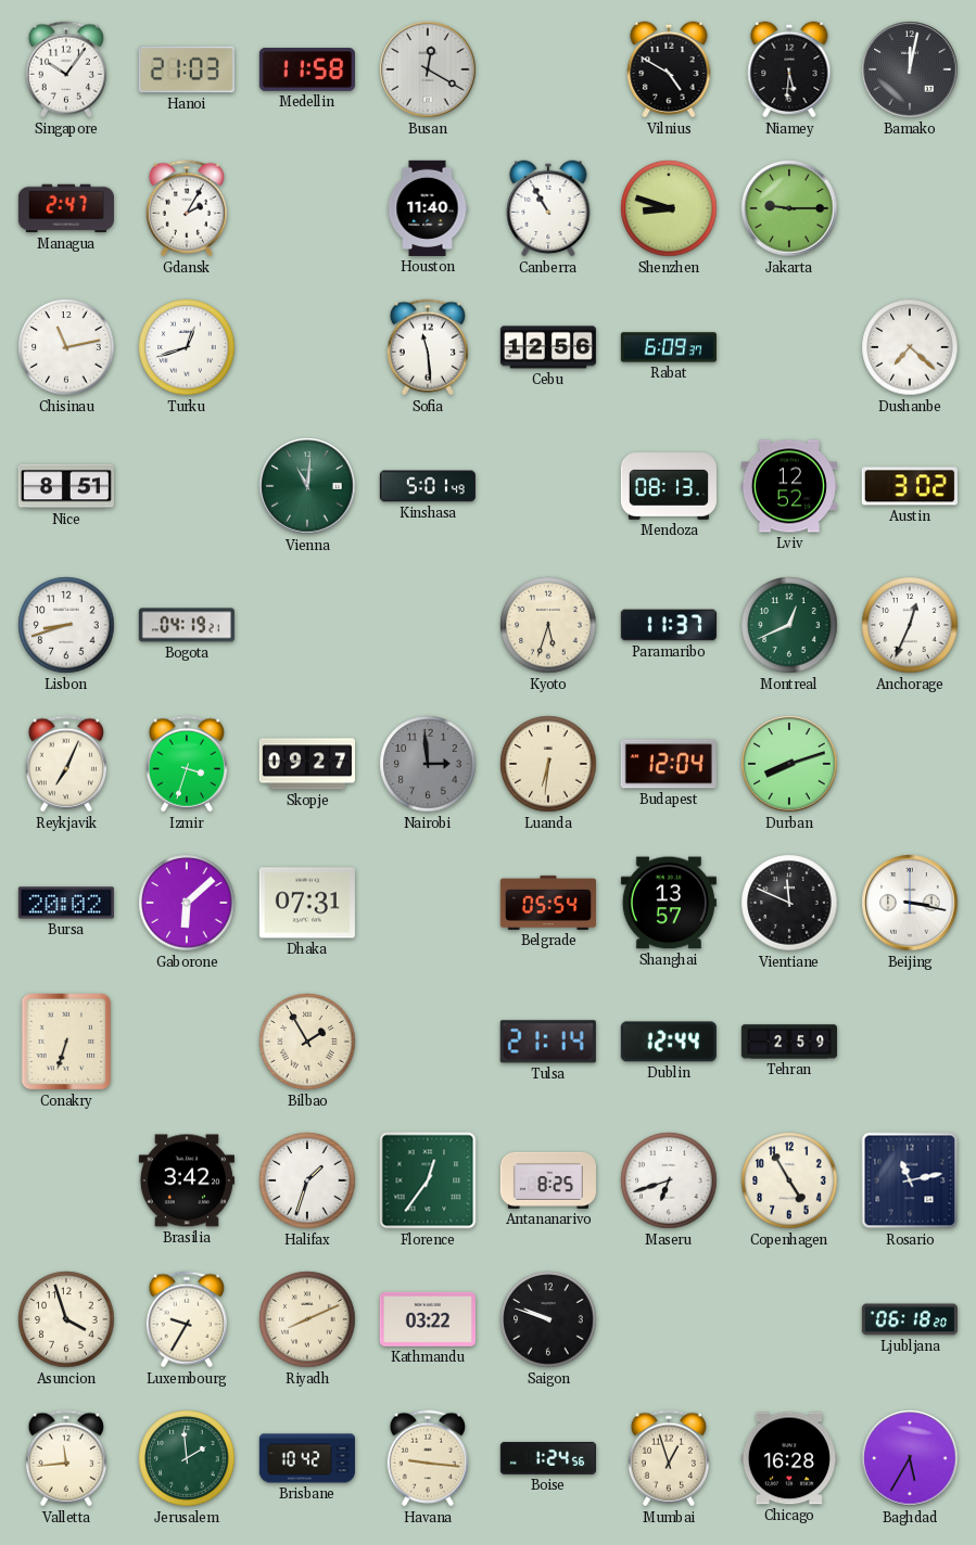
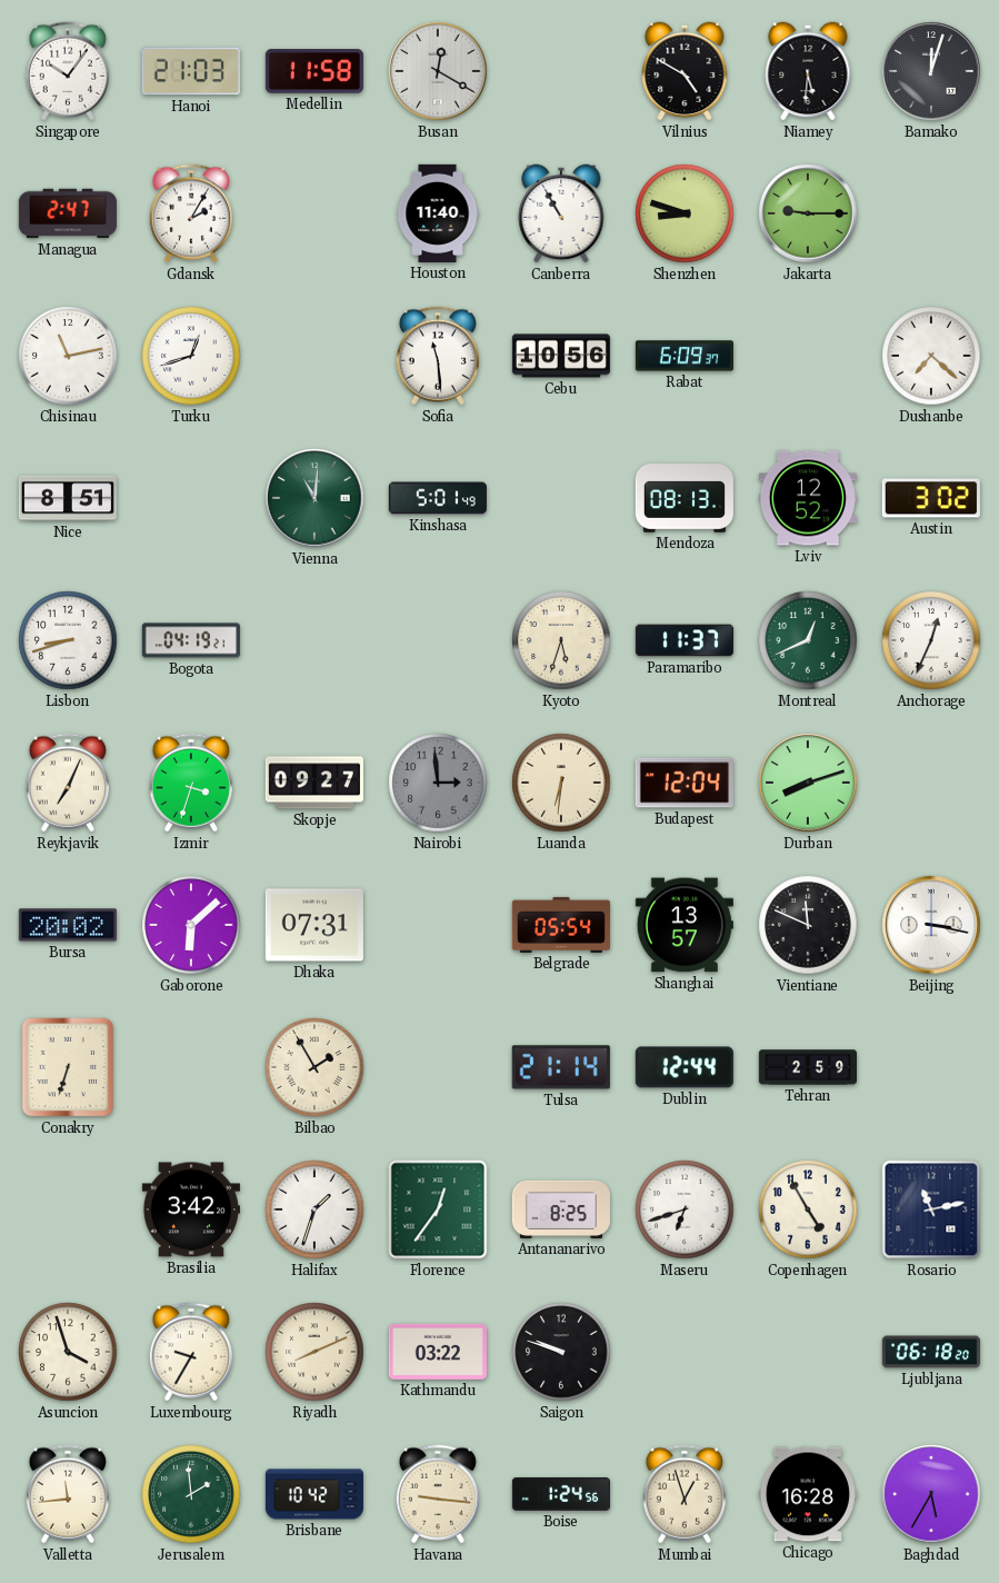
Bamako: 12:02 -> 12:03 (931, 71)
Cebu: 12:56 -> 10:56 (561, 356)
